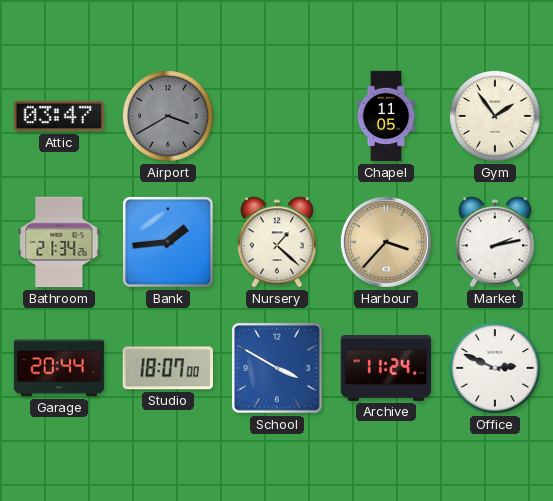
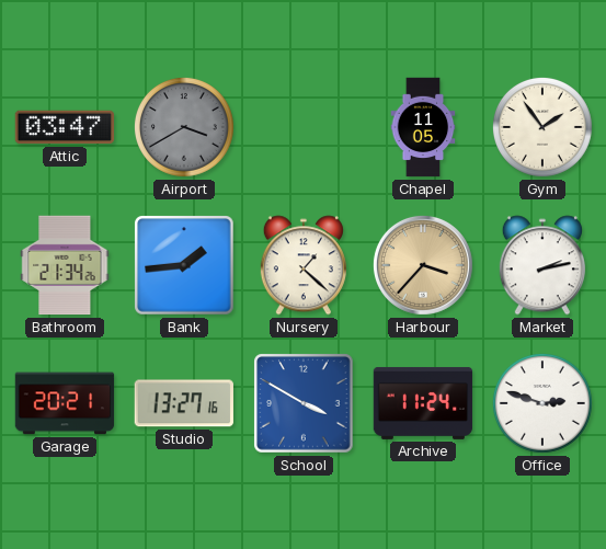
Garage: 20:44 -> 20:21 (65, 403)
Studio: 18:07 -> 13:27 (184, 403)
Office: 2:49 -> 2:48 (542, 403)
